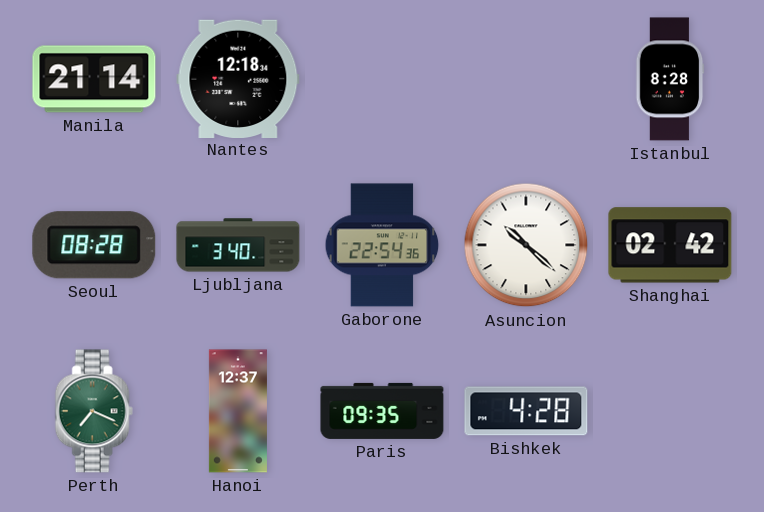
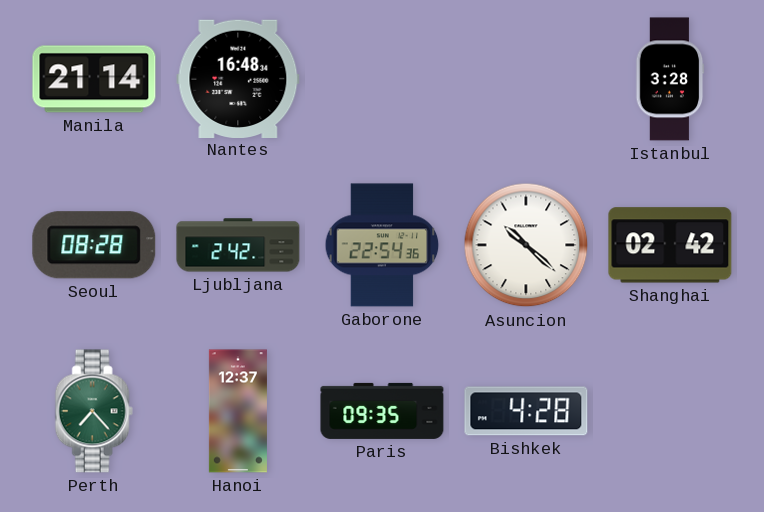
Nantes: 12:18 -> 16:48 (238, 78)
Istanbul: 8:28 -> 3:28 (670, 79)
Ljubljana: 3:40 -> 2:42 (238, 245)
Perth: 7:19 -> 7:23 (94, 411)
